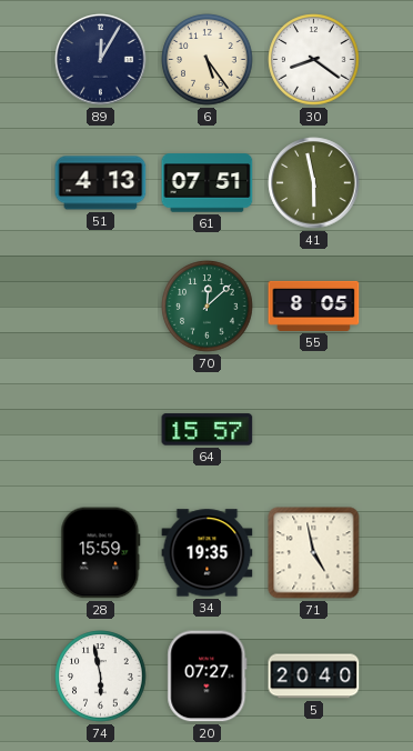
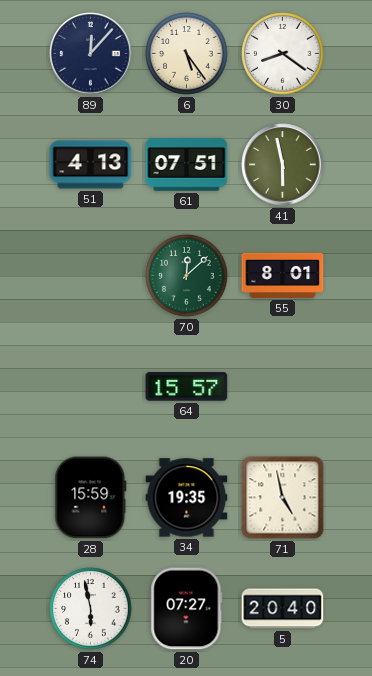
89: 12:05 -> 12:07 (91, 54)
55: 8:05 -> 8:01 (283, 275)
